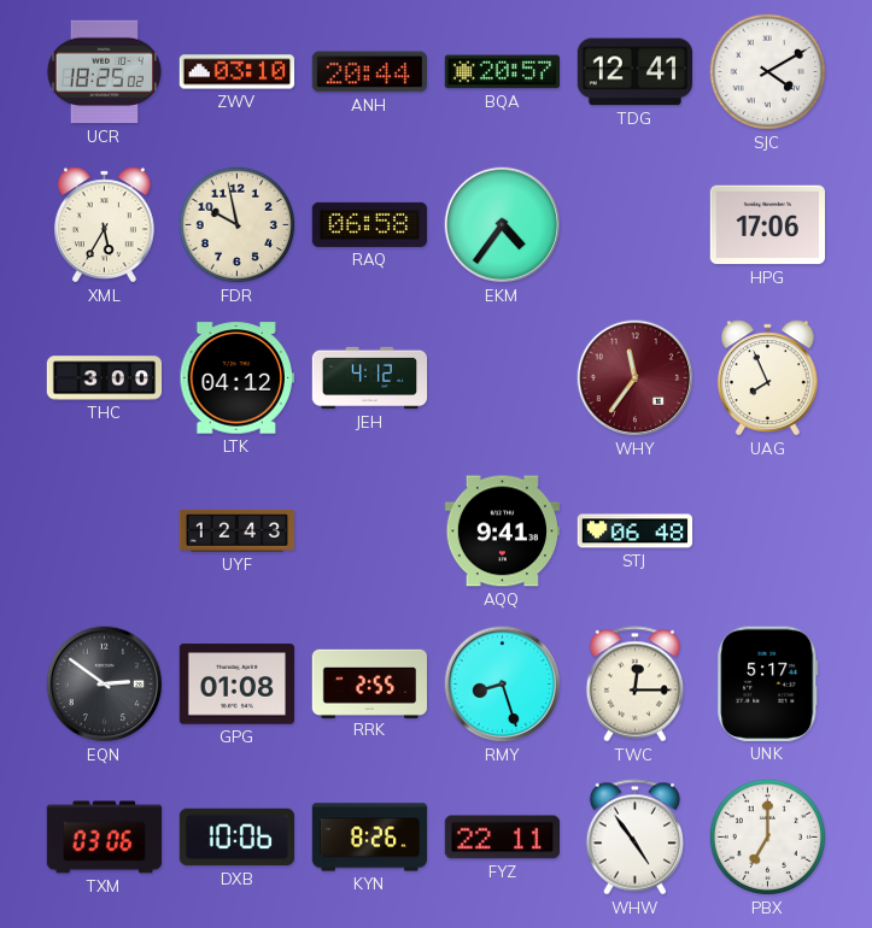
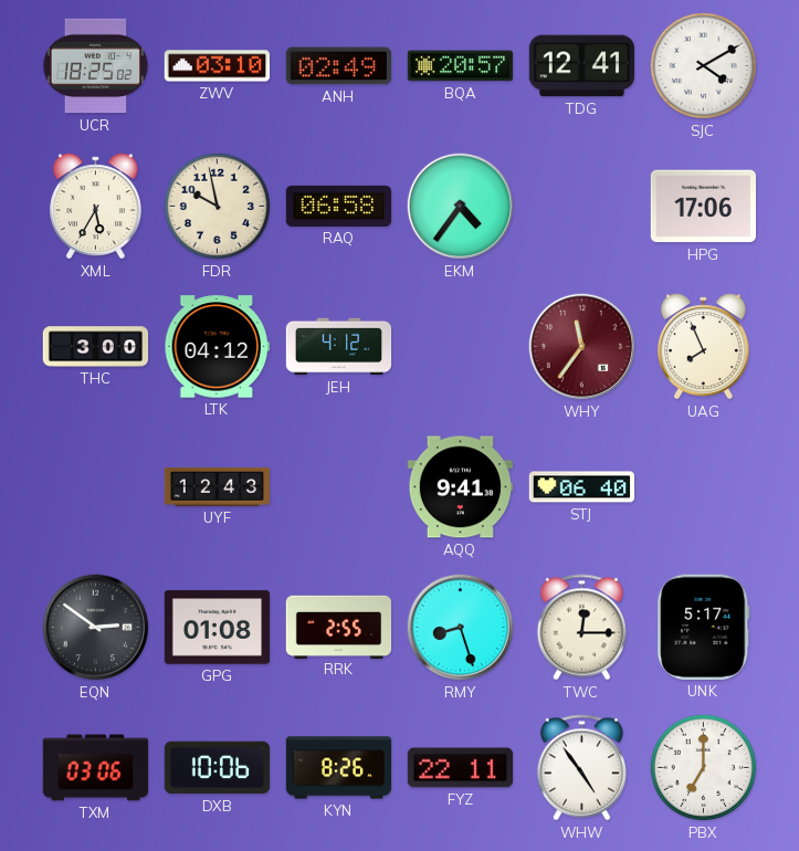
ANH: 20:44 -> 02:49 (338, 66)
STJ: 06:48 -> 06:40 (581, 487)
